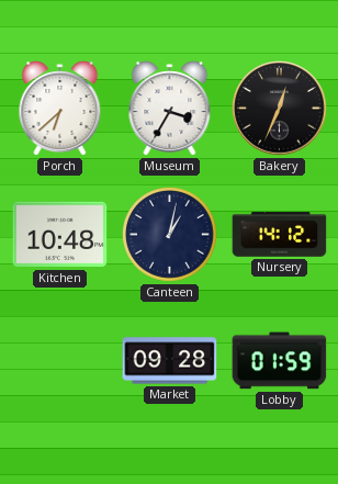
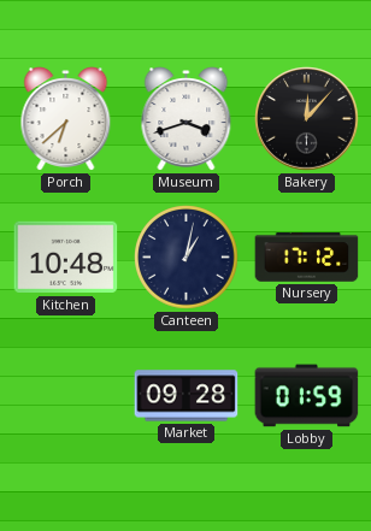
Museum: 3:35 -> 3:42 (187, 119)
Bakery: 12:34 -> 12:07 (307, 119)
Nursery: 14:12 -> 17:12 (307, 258)
